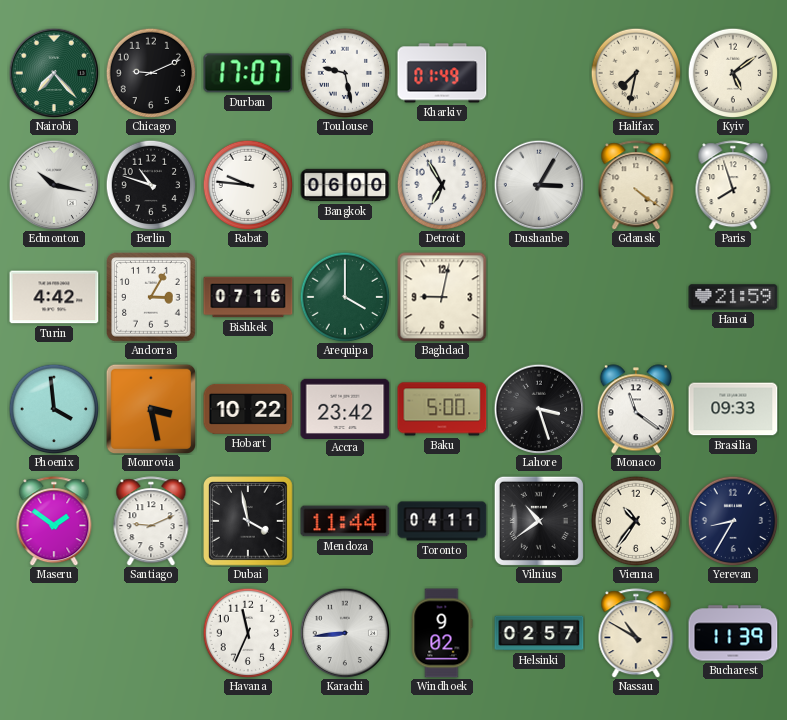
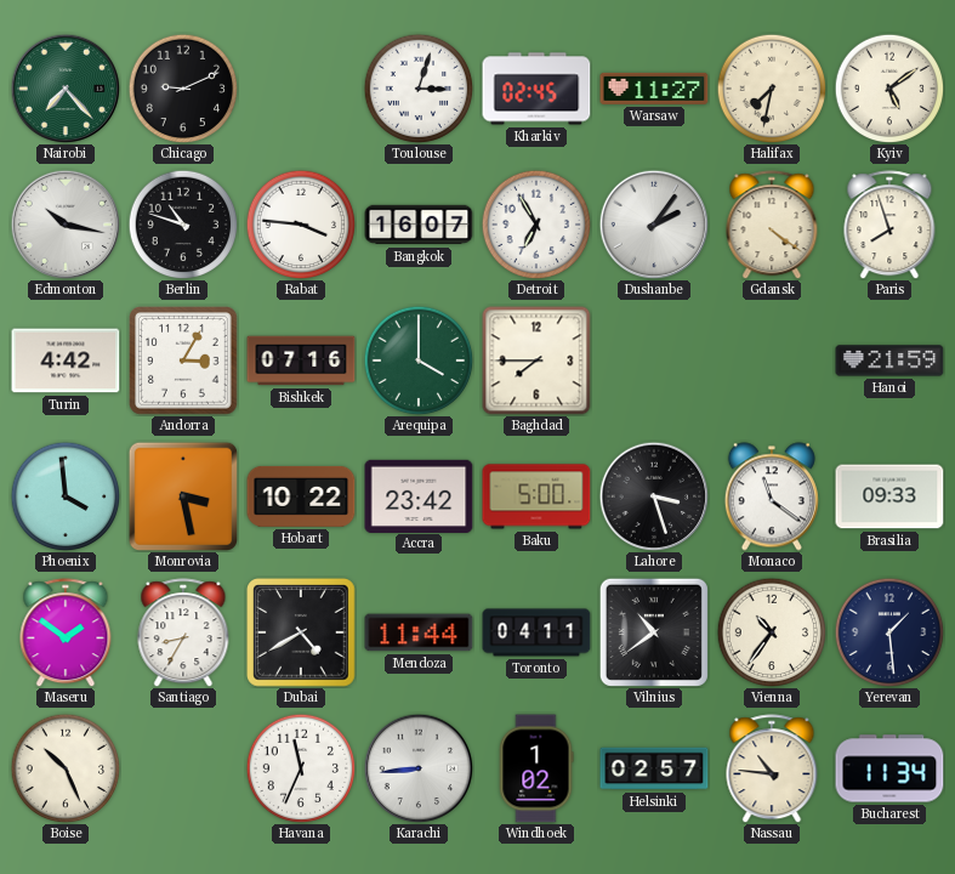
Durban: 17:07 -> none (248, 73)
Toulouse: 9:28 -> 3:03 (419, 89)
Kharkiv: 01:49 -> 02:45 (536, 89)
Warsaw: none -> 11:27 (654, 89)
Rabat: 9:46 -> 3:46 (301, 225)
Bangkok: 06:00 -> 16:07 (419, 225)
Dushanbe: 3:05 -> 2:06 (654, 225)
Baghdad: 9:02 -> 7:45 (536, 361)
Santiago: 9:11 -> 8:35 (183, 632)
Dubai: 3:58 -> 4:40 (302, 634)
Yerevan: 8:35 -> 1:29 (889, 632)
Boise: none -> 10:26 (66, 768)
Windhoek: 9:02 -> 1:02 (536, 768)
Nassau: 10:50 -> 10:46 (772, 768)
Bucharest: 11:39 -> 11:34 (889, 768)
